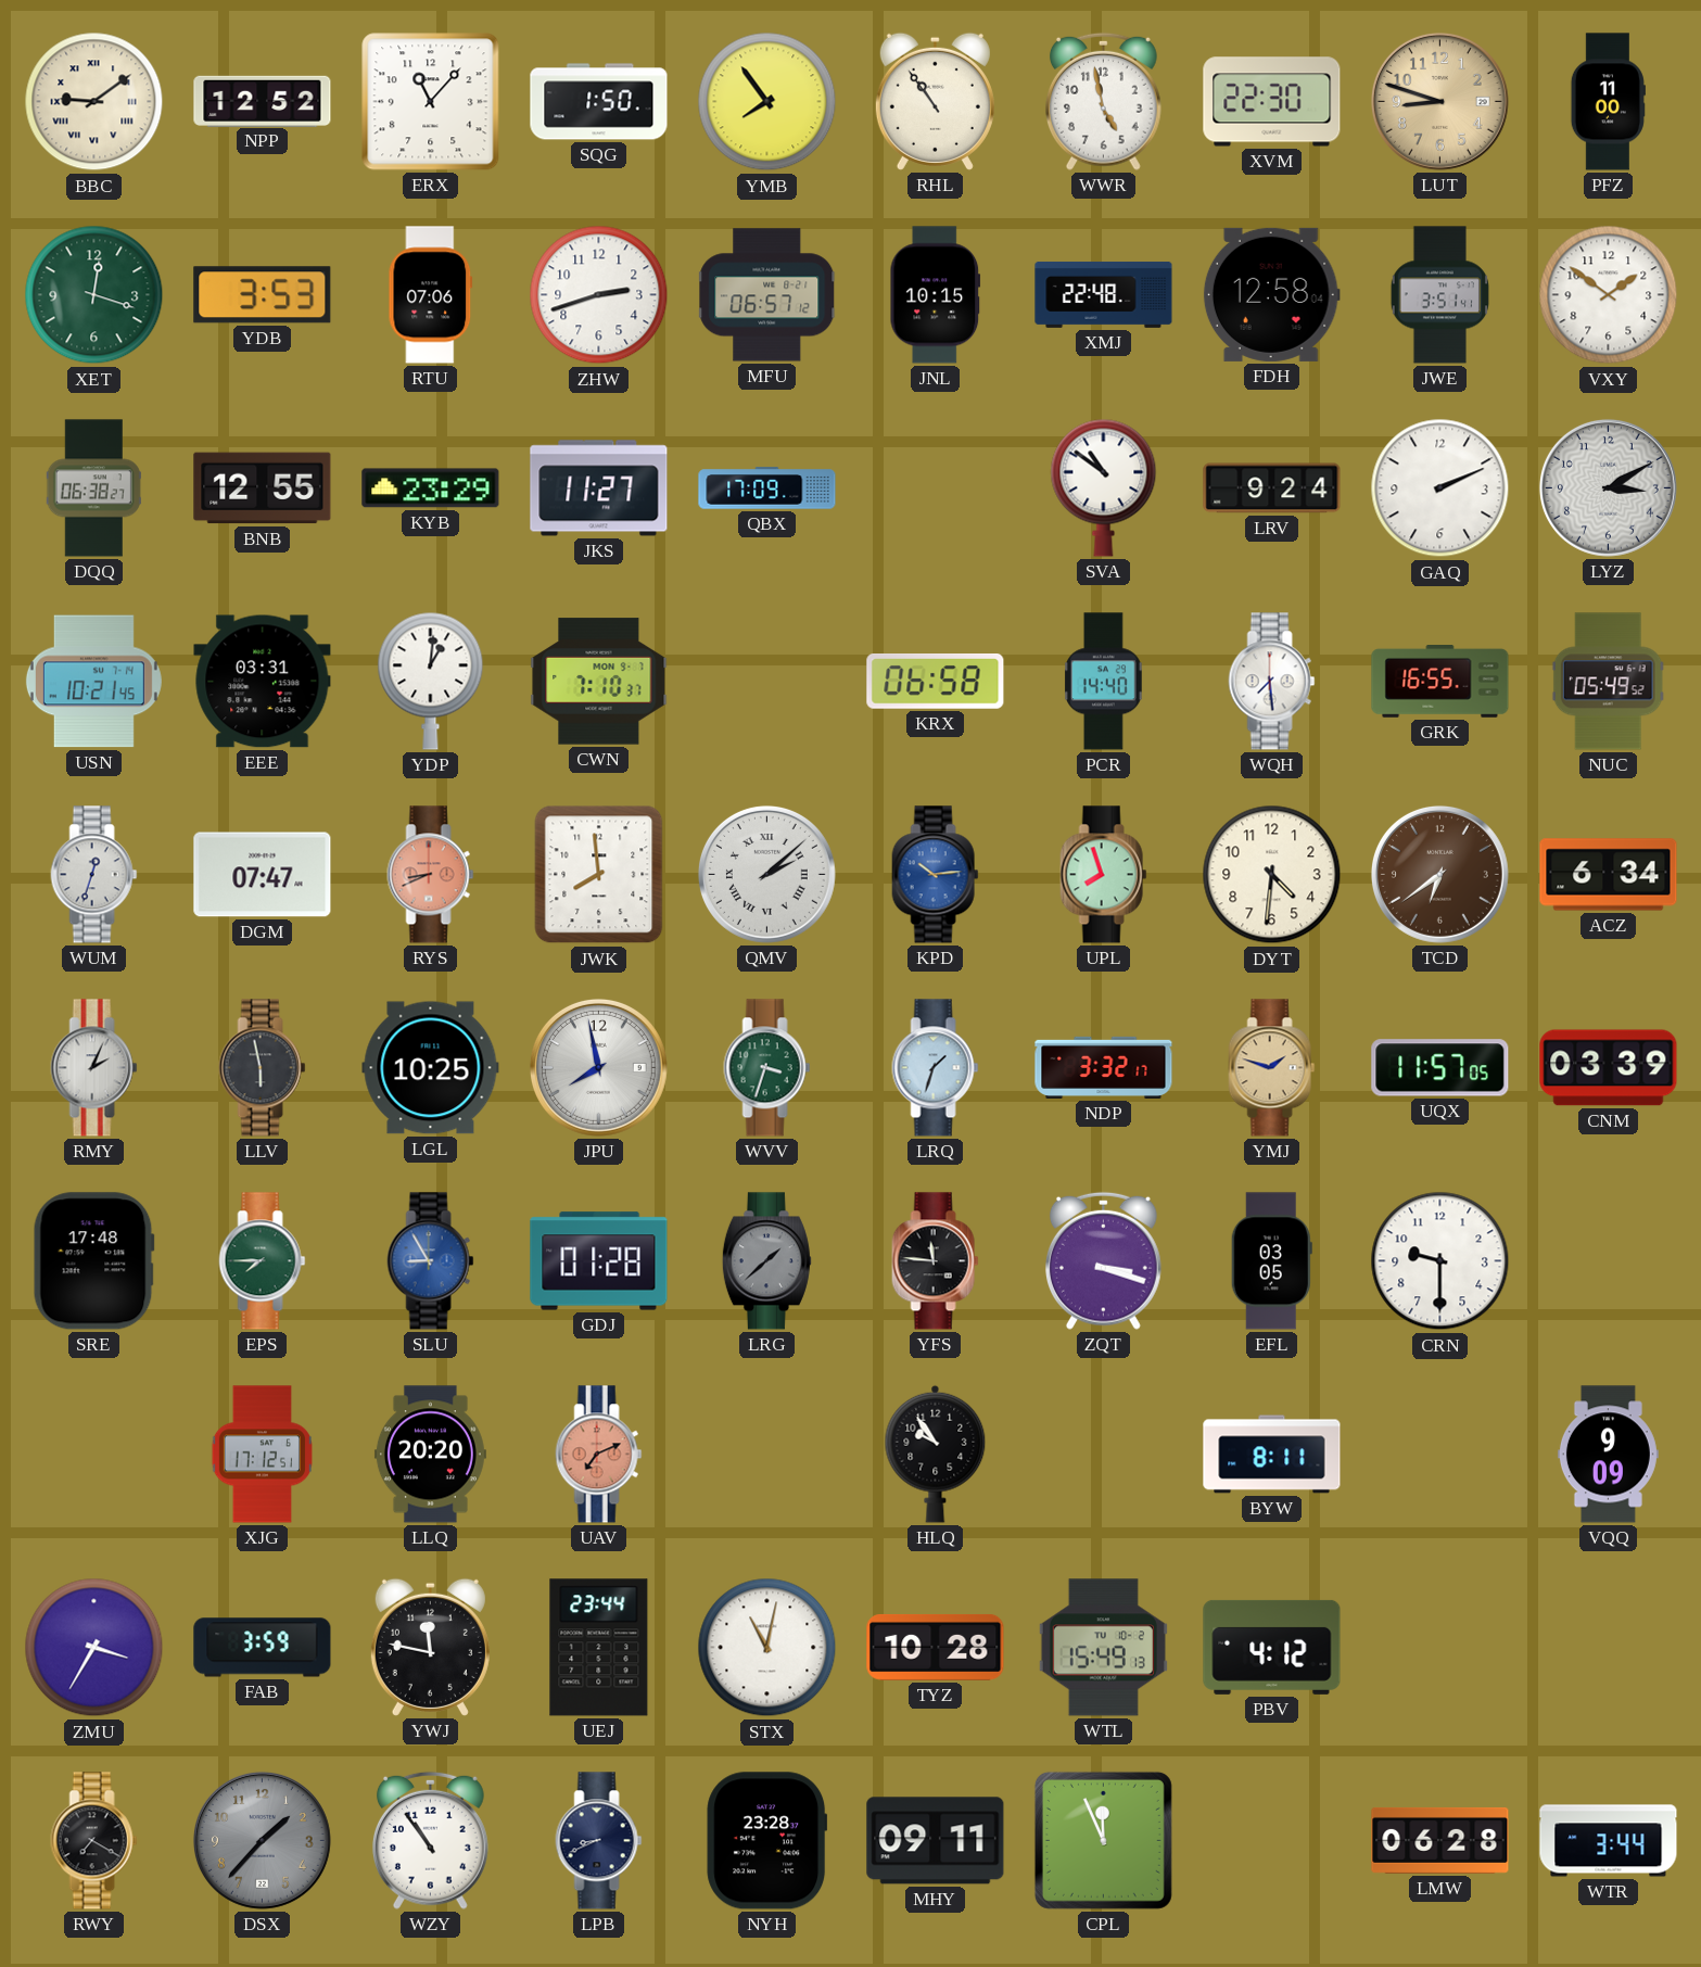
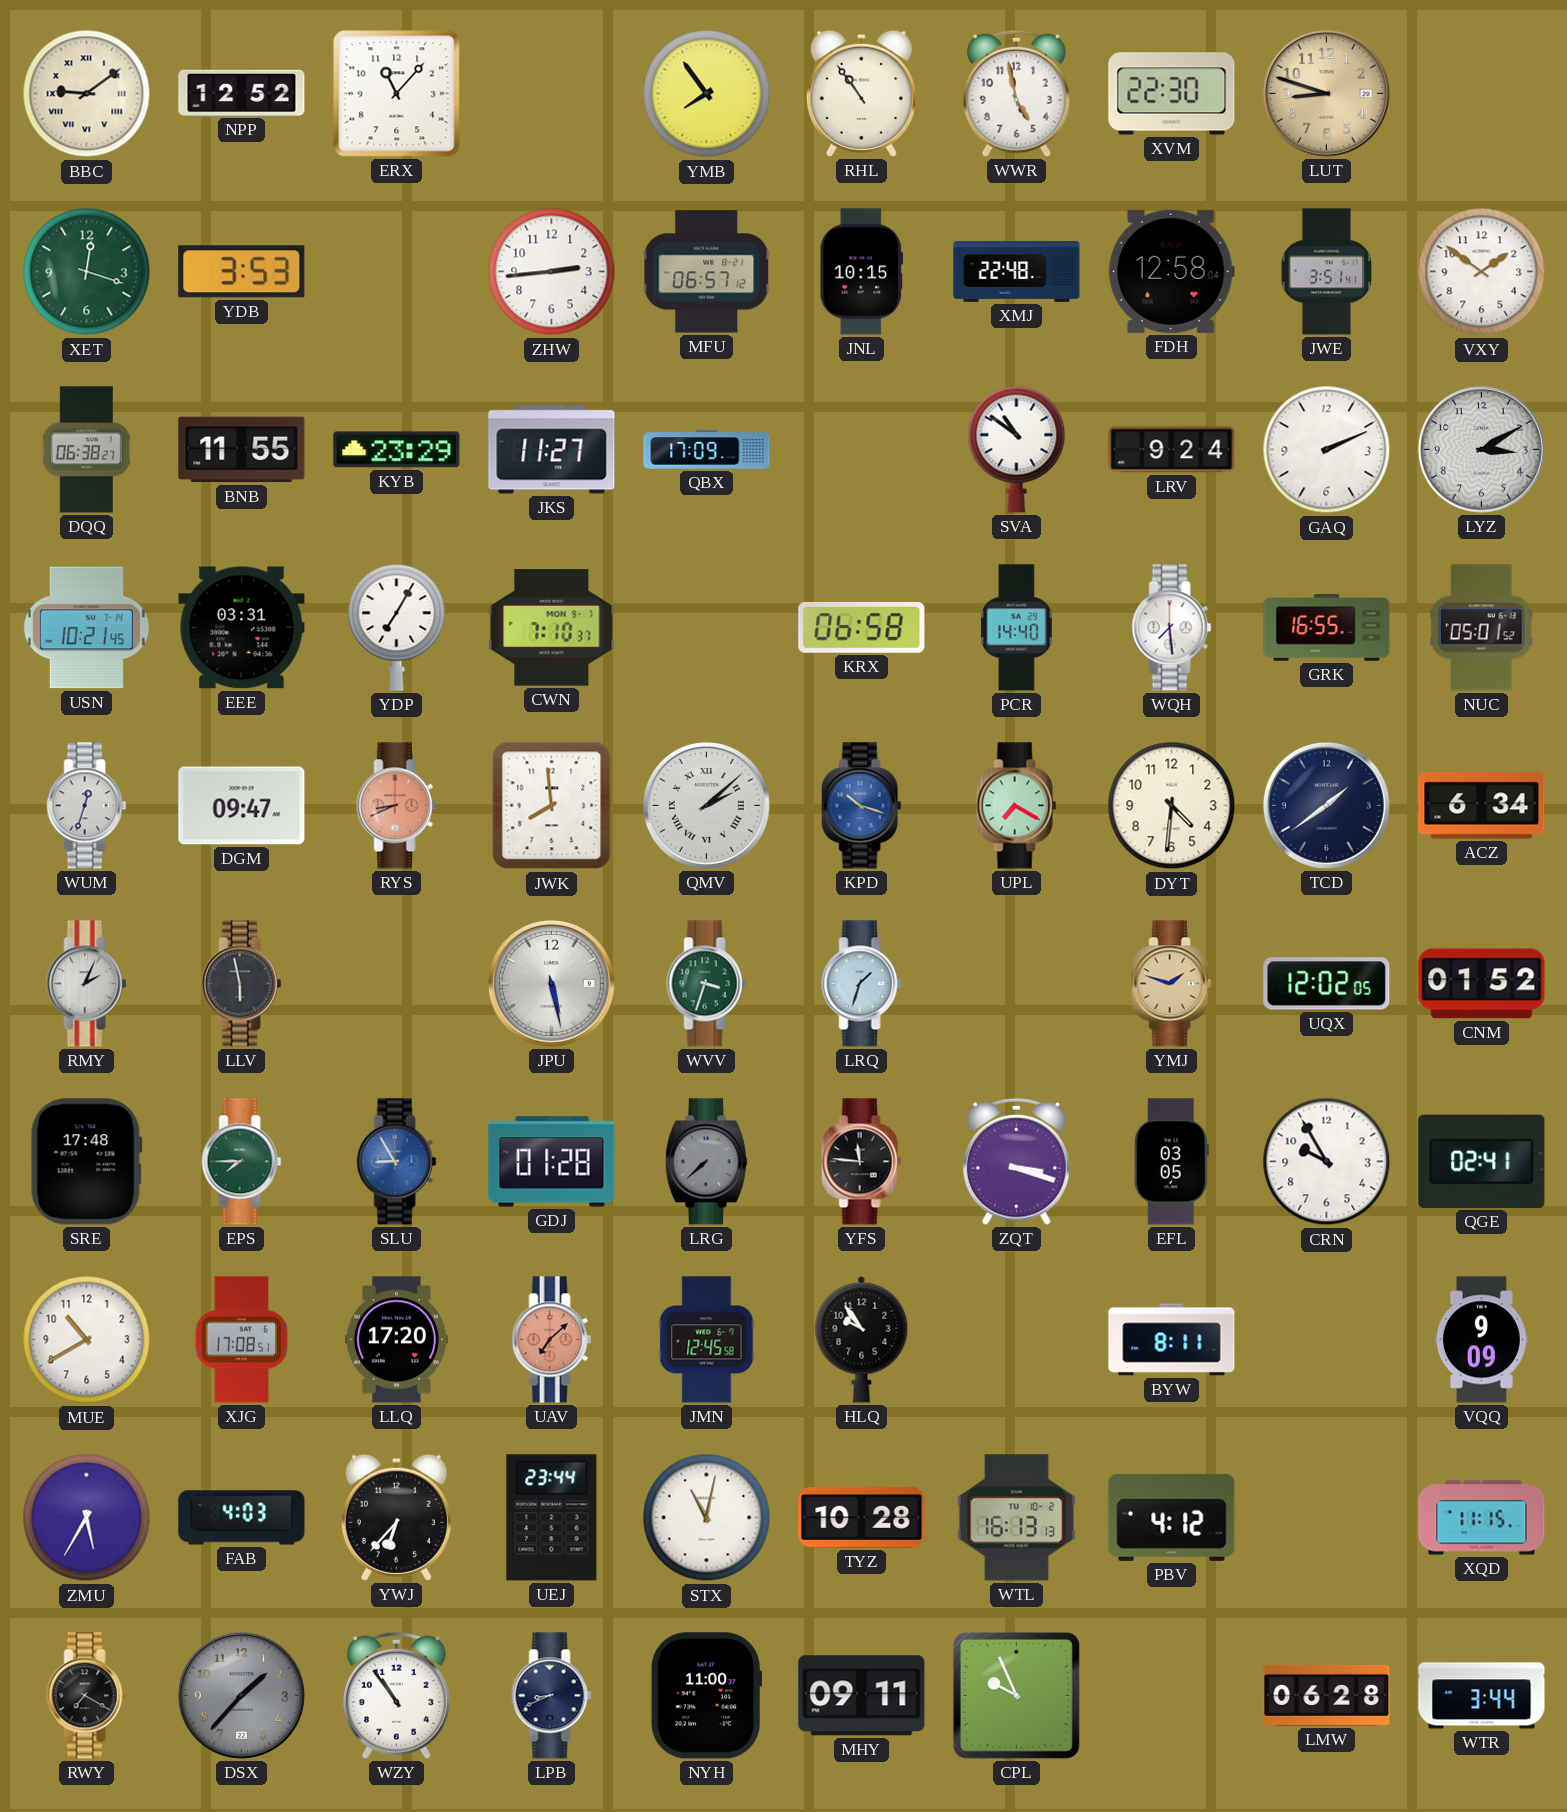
SQG: 1:50 -> none (599, 102)
PFZ: 11:00 -> none (1608, 102)
RTU: 07:06 -> none (431, 295)
ZHW: 2:42 -> 2:44 (552, 272)
BNB: 12:55 -> 11:55 (242, 450)
YDP: 1:01 -> 7:05 (397, 627)
NUC: 05:49 -> 05:01 (1481, 628)
DGM: 07:47 -> 09:47 (242, 806)
KPD: 10:14 -> 10:18 (862, 806)
UPL: 7:57 -> 7:20 (1017, 806)
TCD: 6:39 -> 1:39 (1326, 805)
TCD dial: brown -> navy (1326, 805)
LGL: 10:25 -> none (431, 1068)
JPU: 7:58 -> 5:28 (551, 983)
NDP: 3:32 -> none (1104, 1067)
UQX: 11:57 -> 12:02 (1327, 984)
CNM: 03:39 -> 01:52 (1482, 984)
LRG: 1:38 -> 7:38 (706, 1162)
CRN: 9:30 -> 9:55 (1327, 1162)
QGE: none -> 02:41 (1482, 1161)
MUE: none -> 10:40 (87, 1340)
XJG: 17:12 -> 17:08 (241, 1340)
LLQ: 20:20 -> 17:20 (396, 1340)
UAV: 7:11 -> 7:08 (552, 1340)
JMN: none -> 12:45 (707, 1340)
ZMU: 3:35 -> 5:35 (87, 1518)
FAB: 3:59 -> 4:03 (242, 1518)
YWJ: 11:47 -> 6:37 (396, 1517)
WTL: 15:49 -> 16:13 (1016, 1518)
XQD: none -> 11:15 (1482, 1518)
NYH: 23:28 -> 11:00 (707, 1696)
CPL: 11:56 -> 9:56 (1016, 1695)
